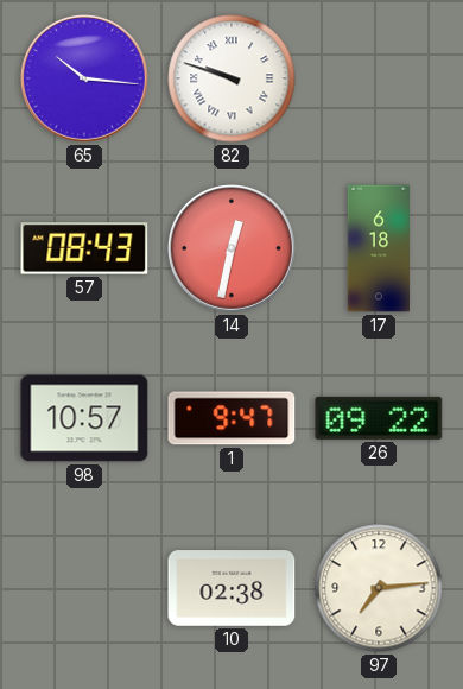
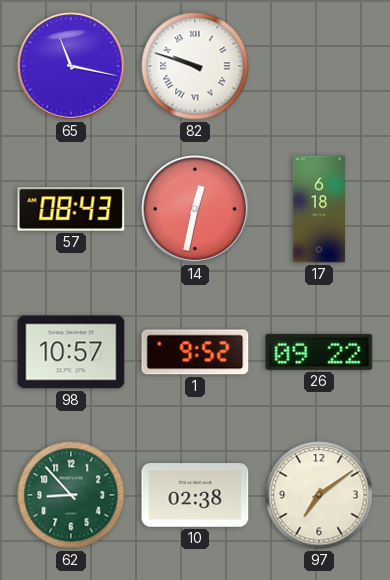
65: 10:16 -> 11:17 (71, 66)
1: 9:47 -> 9:52 (195, 352)
62: none -> 8:53 (71, 495)
97: 7:14 -> 7:09 (319, 495)
